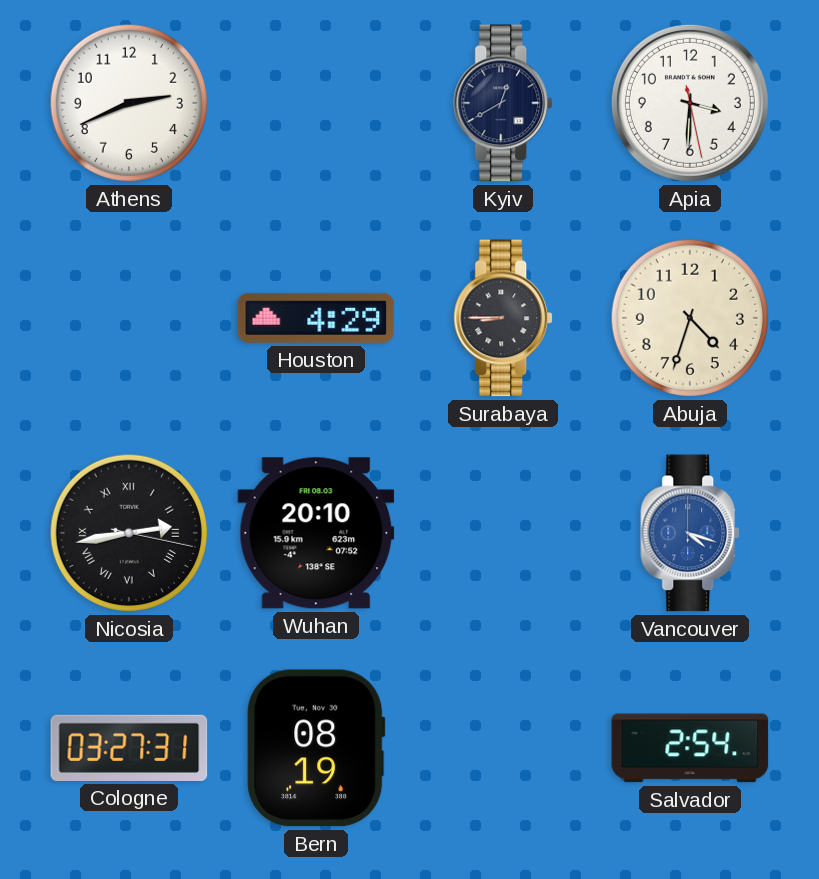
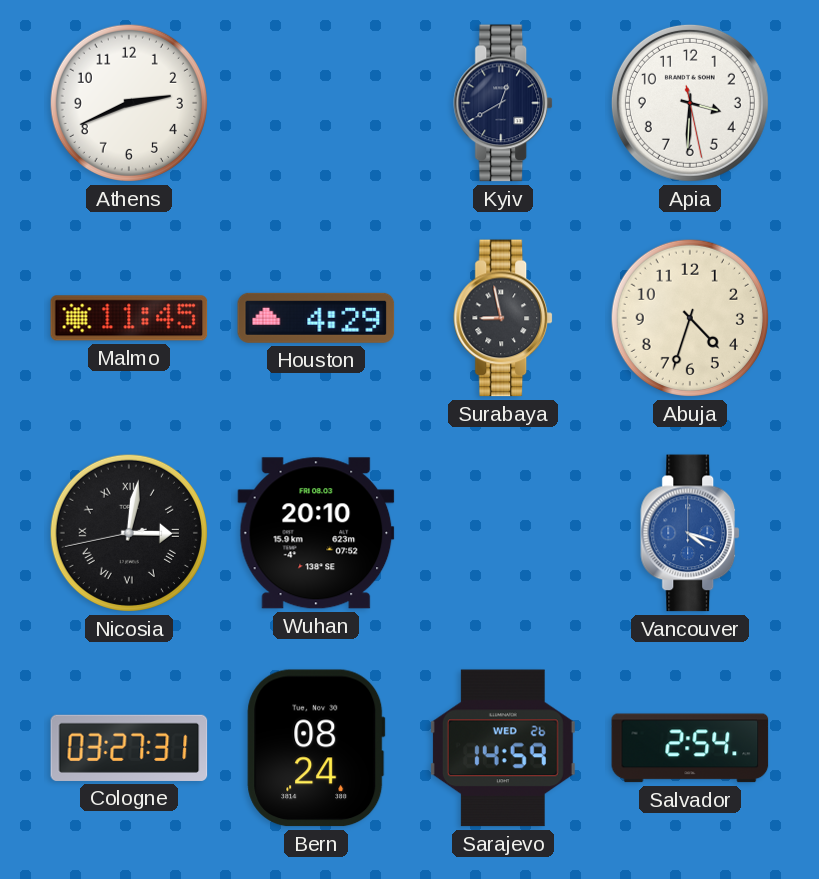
Malmo: none -> 11:45 (129, 318)
Surabaya: 8:45 -> 8:58 (504, 318)
Nicosia: 2:43 -> 3:01 (129, 533)
Bern: 08:19 -> 08:24 (316, 748)
Sarajevo: none -> 14:59 (503, 748)
